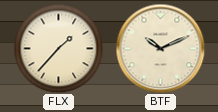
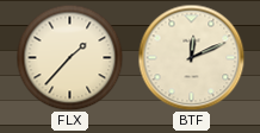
BTF: 10:11 -> 12:11 (191, 57)
